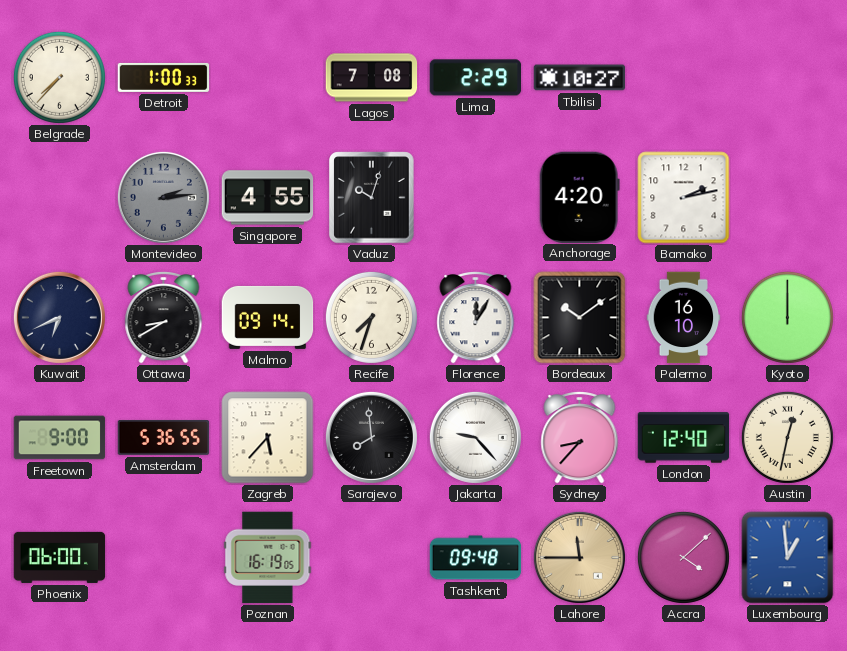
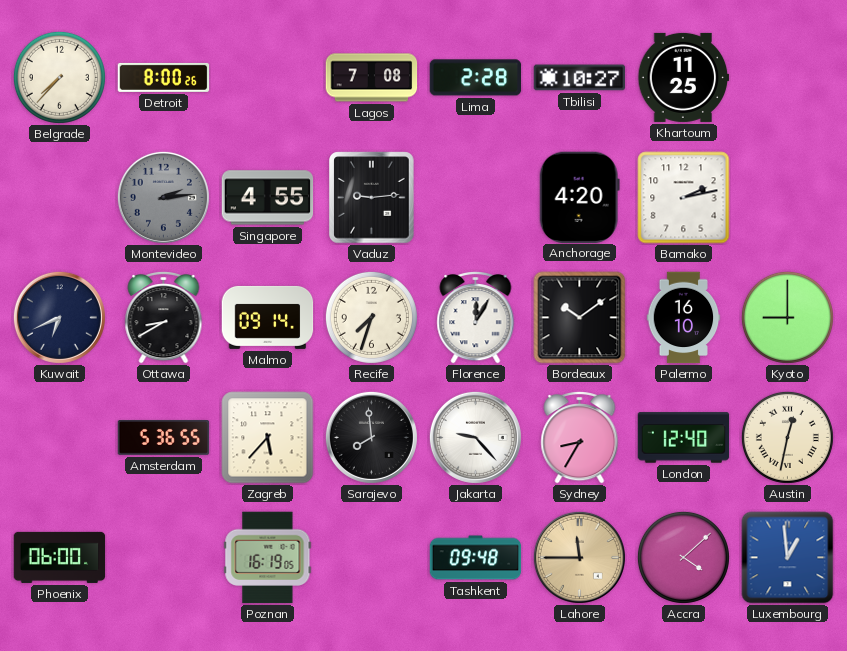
Detroit: 1:00 -> 8:00 (164, 77)
Lima: 2:29 -> 2:28 (476, 78)
Khartoum: none -> 11:25 (684, 77)
Vaduz: 10:03 -> 9:14 (372, 198)
Kyoto: 12:00 -> 9:00 (787, 317)
Freetown: 9:00 -> none (60, 438)
Sydney: 8:37 -> 8:35 (580, 438)
